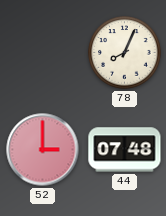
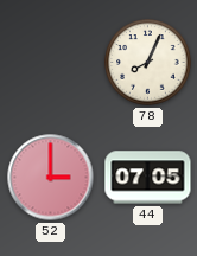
44: 07:48 -> 07:05 (148, 178)
